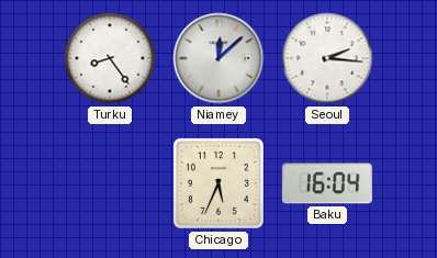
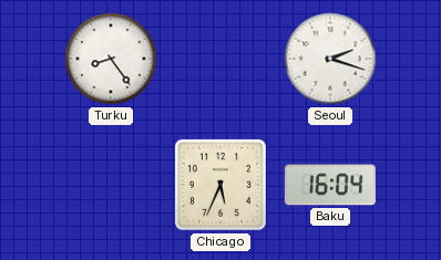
Niamey: 12:08 -> none (218, 58)
Seoul: 2:16 -> 2:18 (330, 59)
